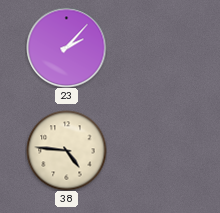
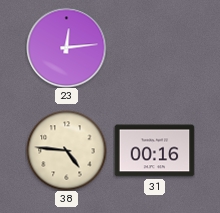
23: 2:07 -> 12:14 (66, 47)
31: none -> 00:16 (154, 151)
